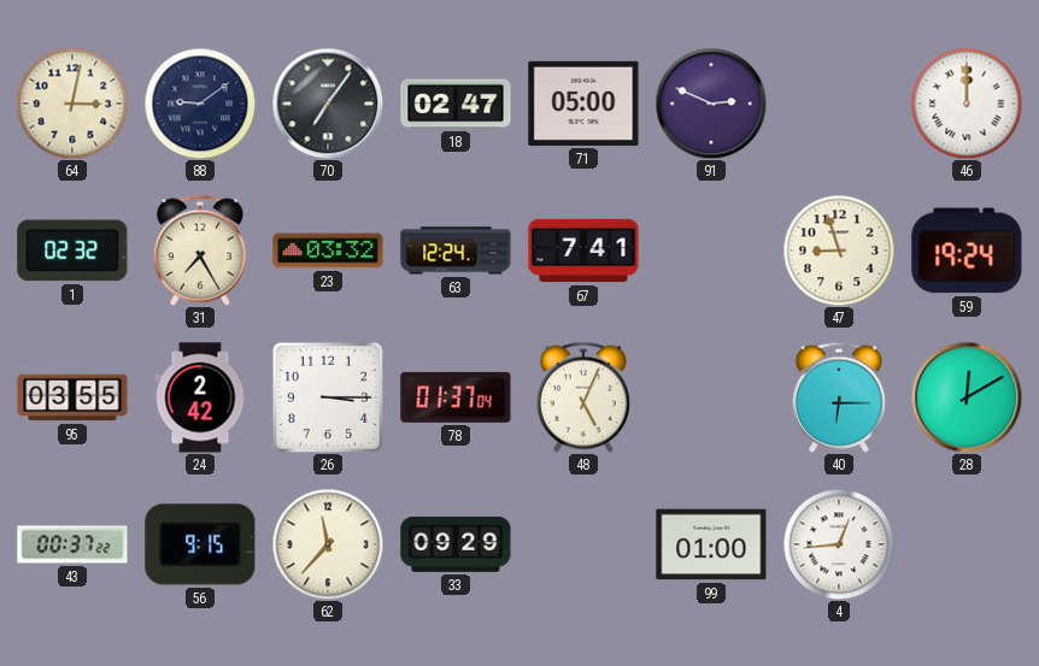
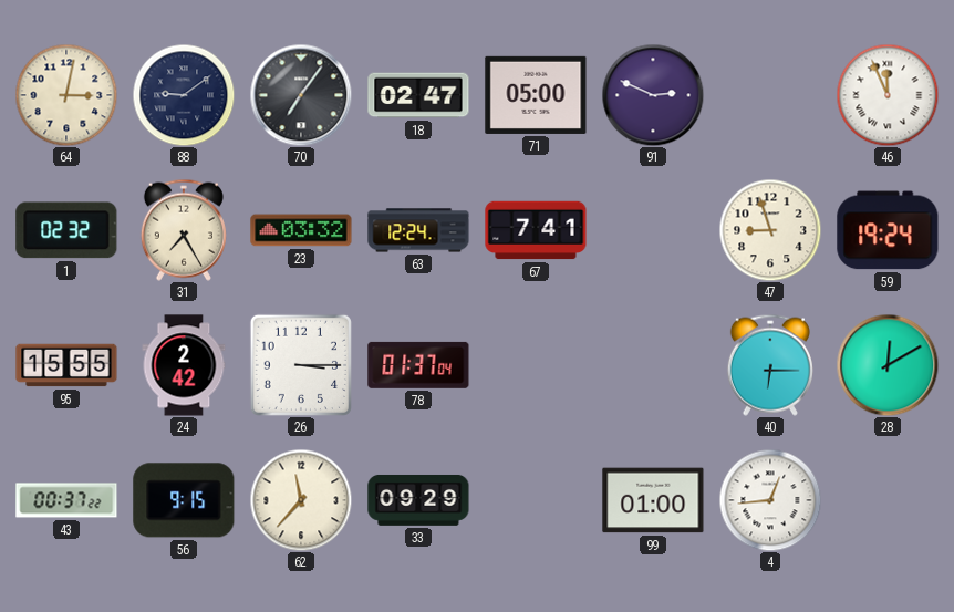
46: 12:00 -> 11:56 (888, 95)
95: 03:55 -> 15:55 (66, 365)
48: 5:04 -> none (583, 397)
